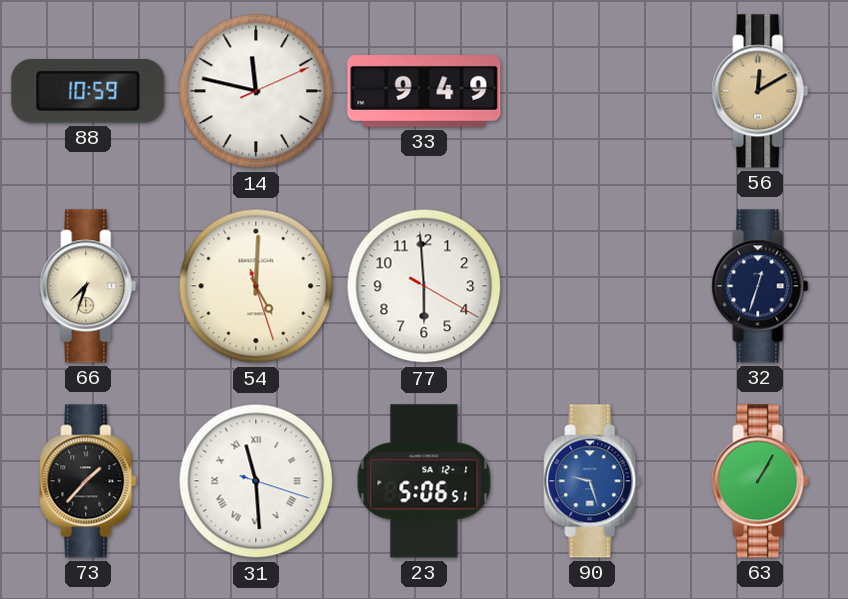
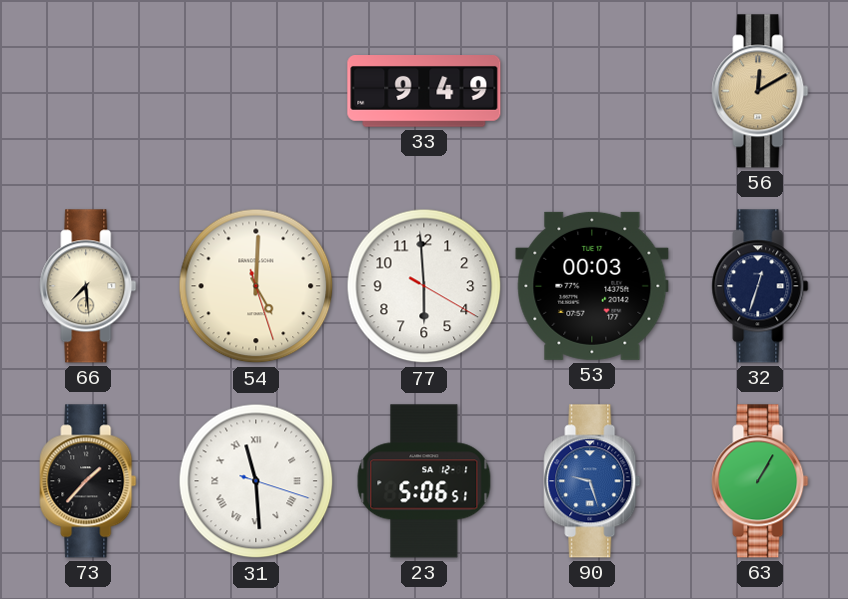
88: 10:59 -> none (88, 92)
14: 11:47 -> none (256, 91)
66: 7:33 -> 7:29 (88, 286)
53: none -> 00:03 (592, 286)
